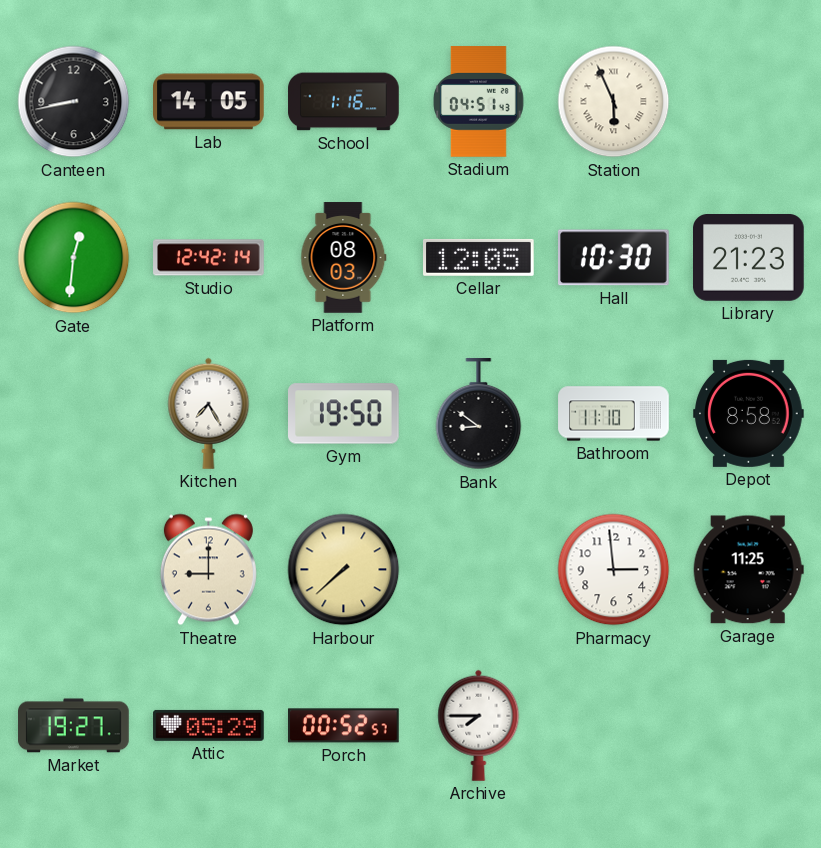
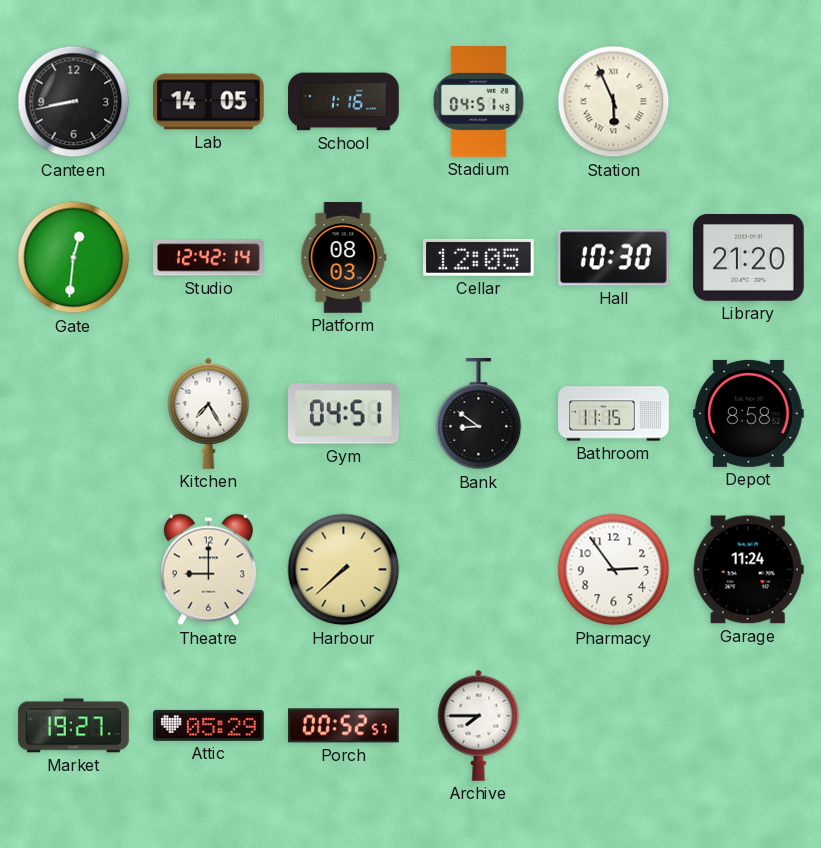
Library: 21:23 -> 21:20 (749, 258)
Gym: 19:50 -> 04:51 (344, 414)
Bathroom: 11:10 -> 11:15 (614, 414)
Pharmacy: 2:59 -> 2:54 (614, 570)
Garage: 11:25 -> 11:24 (748, 570)
